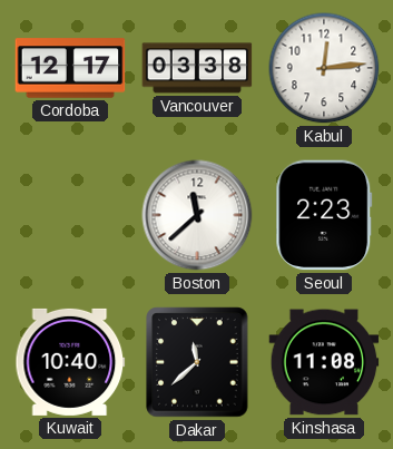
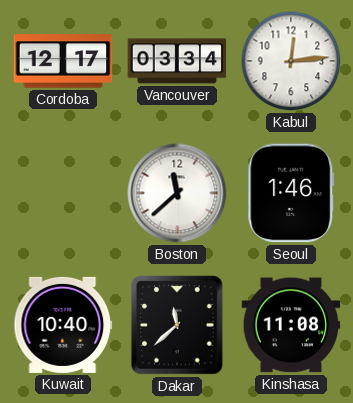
Vancouver: 03:38 -> 03:34 (177, 61)
Seoul: 2:23 -> 1:46 (291, 193)
